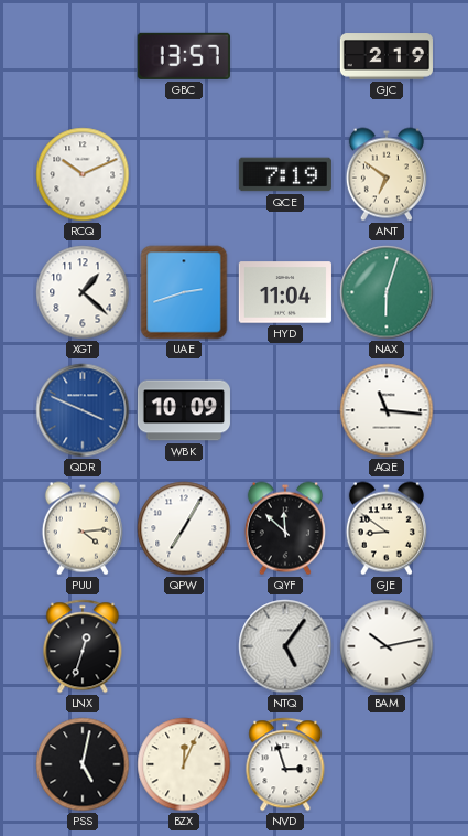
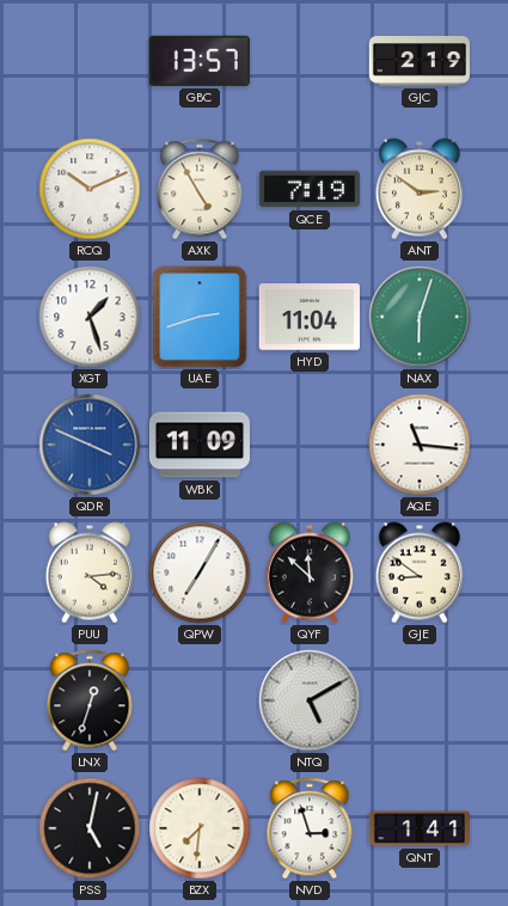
AXK: none -> 4:55 (200, 189)
ANT: 6:51 -> 2:51 (420, 189)
XGT: 1:22 -> 1:27 (90, 317)
WBK: 10:09 -> 11:09 (200, 445)
NTQ: 5:06 -> 5:10 (310, 700)
BAM: 10:13 -> none (387, 646)
BZX: 12:04 -> 7:31 (200, 828)
QNT: none -> 1:41 (420, 828)
